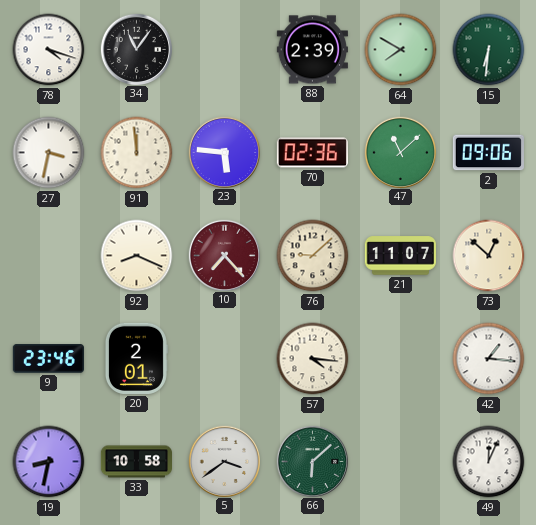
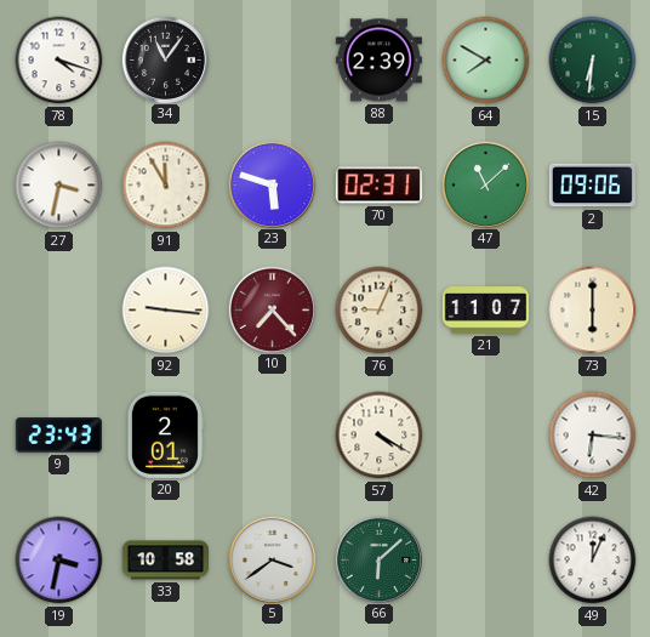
91: 11:59 -> 11:55 (166, 186)
23: 5:46 -> 5:48 (272, 184)
70: 02:36 -> 02:31 (378, 186)
92: 8:19 -> 9:16 (166, 311)
76: 9:08 -> 9:04 (380, 311)
73: 12:52 -> 6:00 (593, 311)
9: 23:46 -> 23:43 (58, 436)
57: 4:16 -> 4:20 (380, 436)
42: 1:16 -> 6:16 (593, 436)
19: 8:32 -> 3:32 (59, 561)
